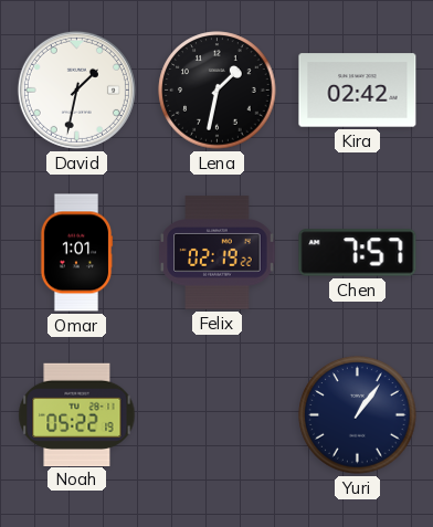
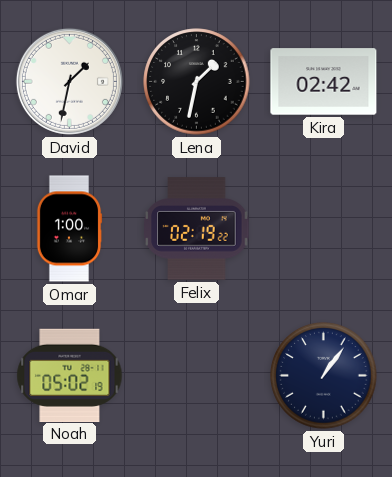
Omar: 1:01 -> 1:00 (69, 229)
Chen: 7:57 -> none (358, 253)
Noah: 05:22 -> 05:02 (70, 375)
